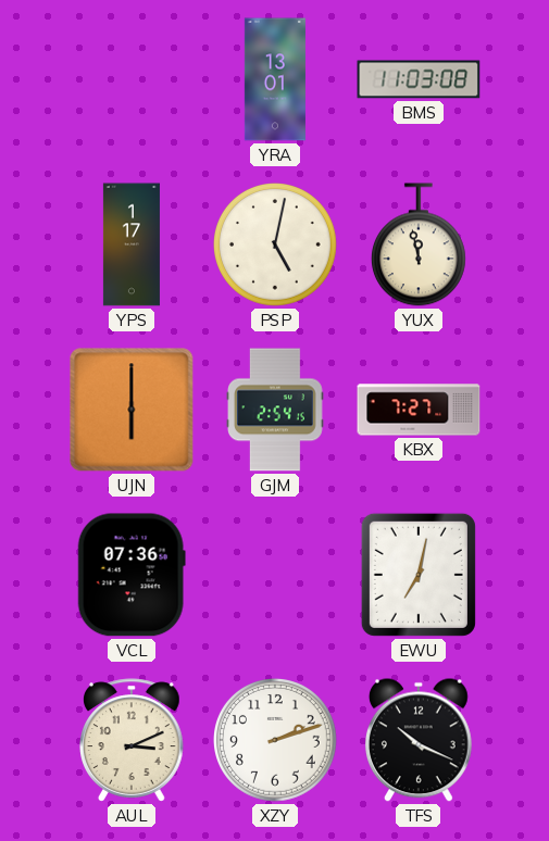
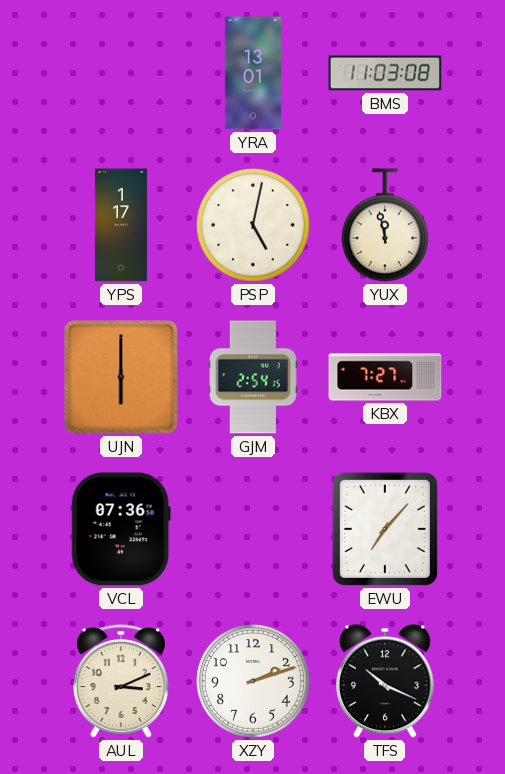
EWU: 7:02 -> 7:07 (385, 529)
